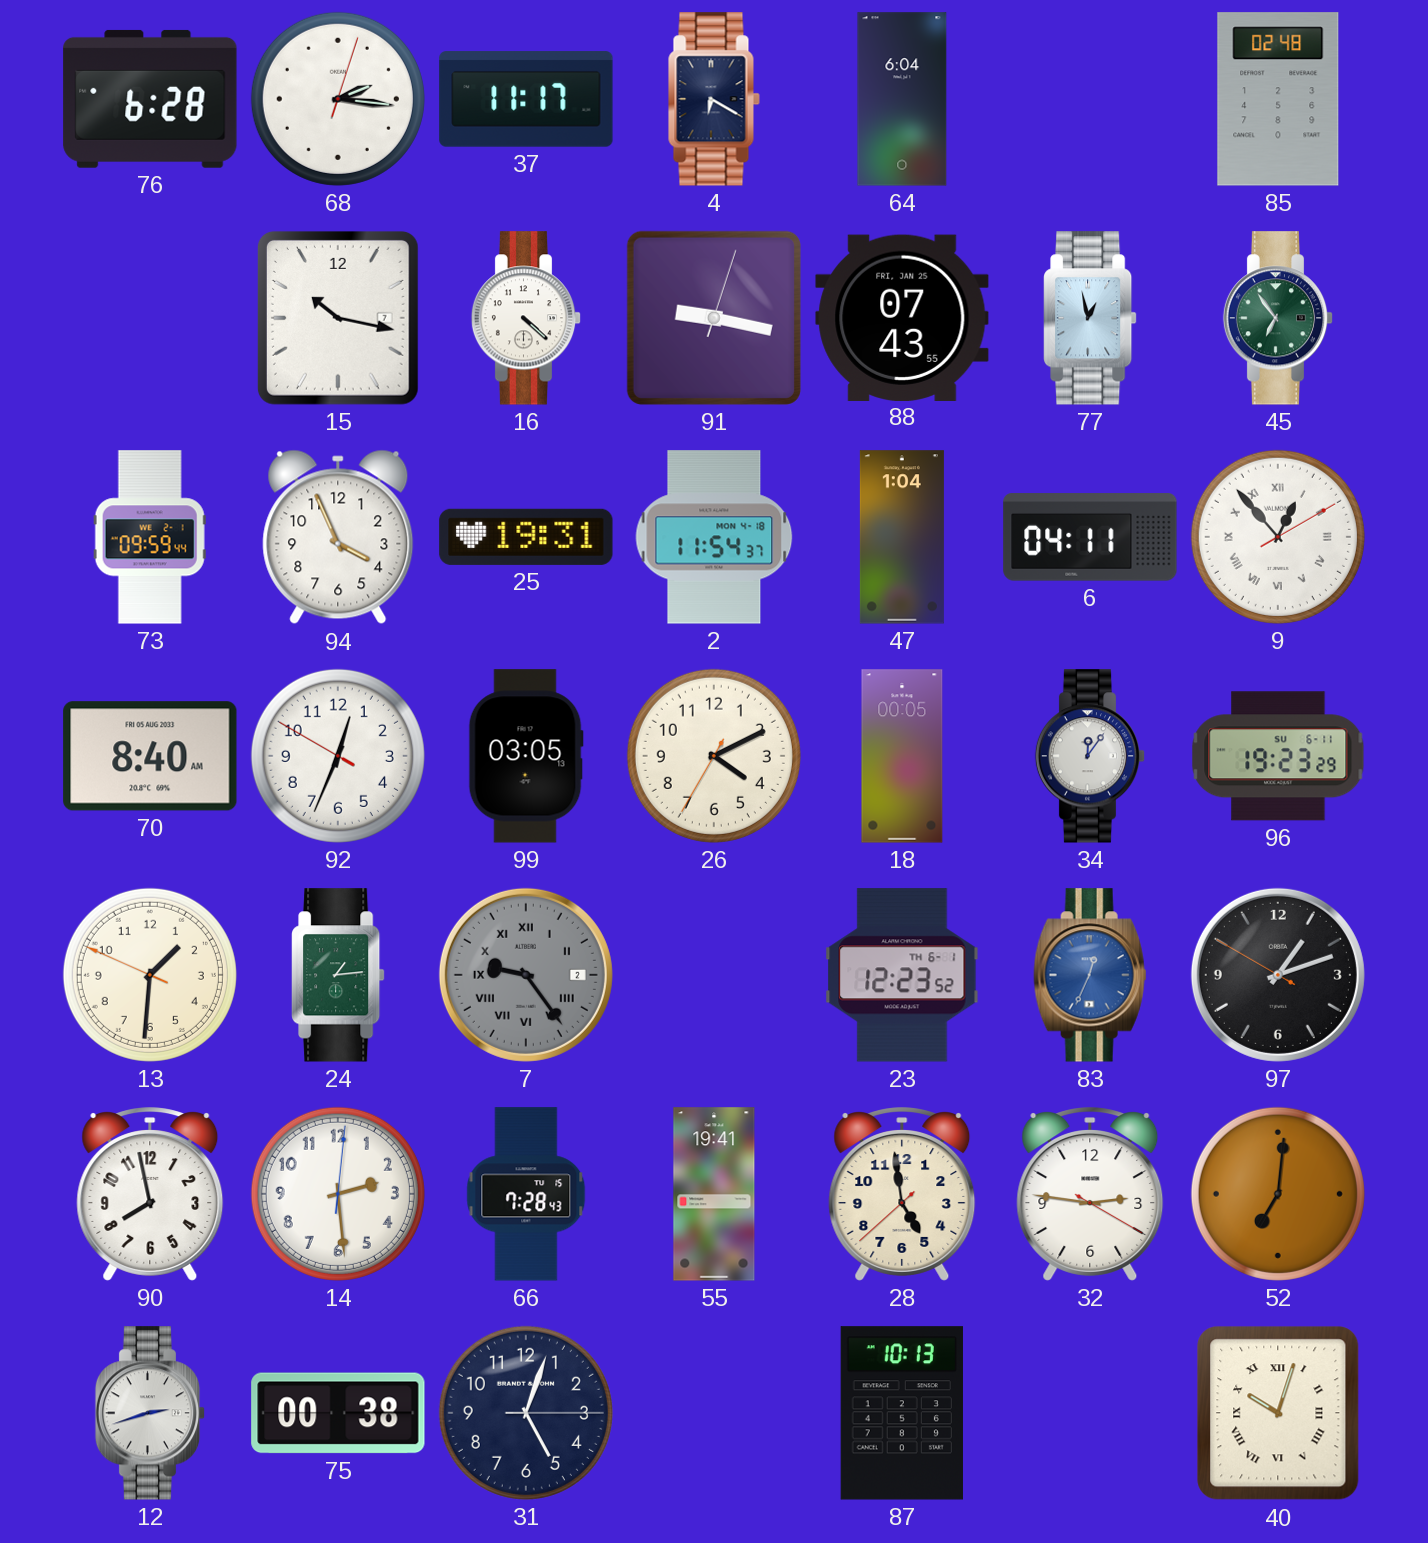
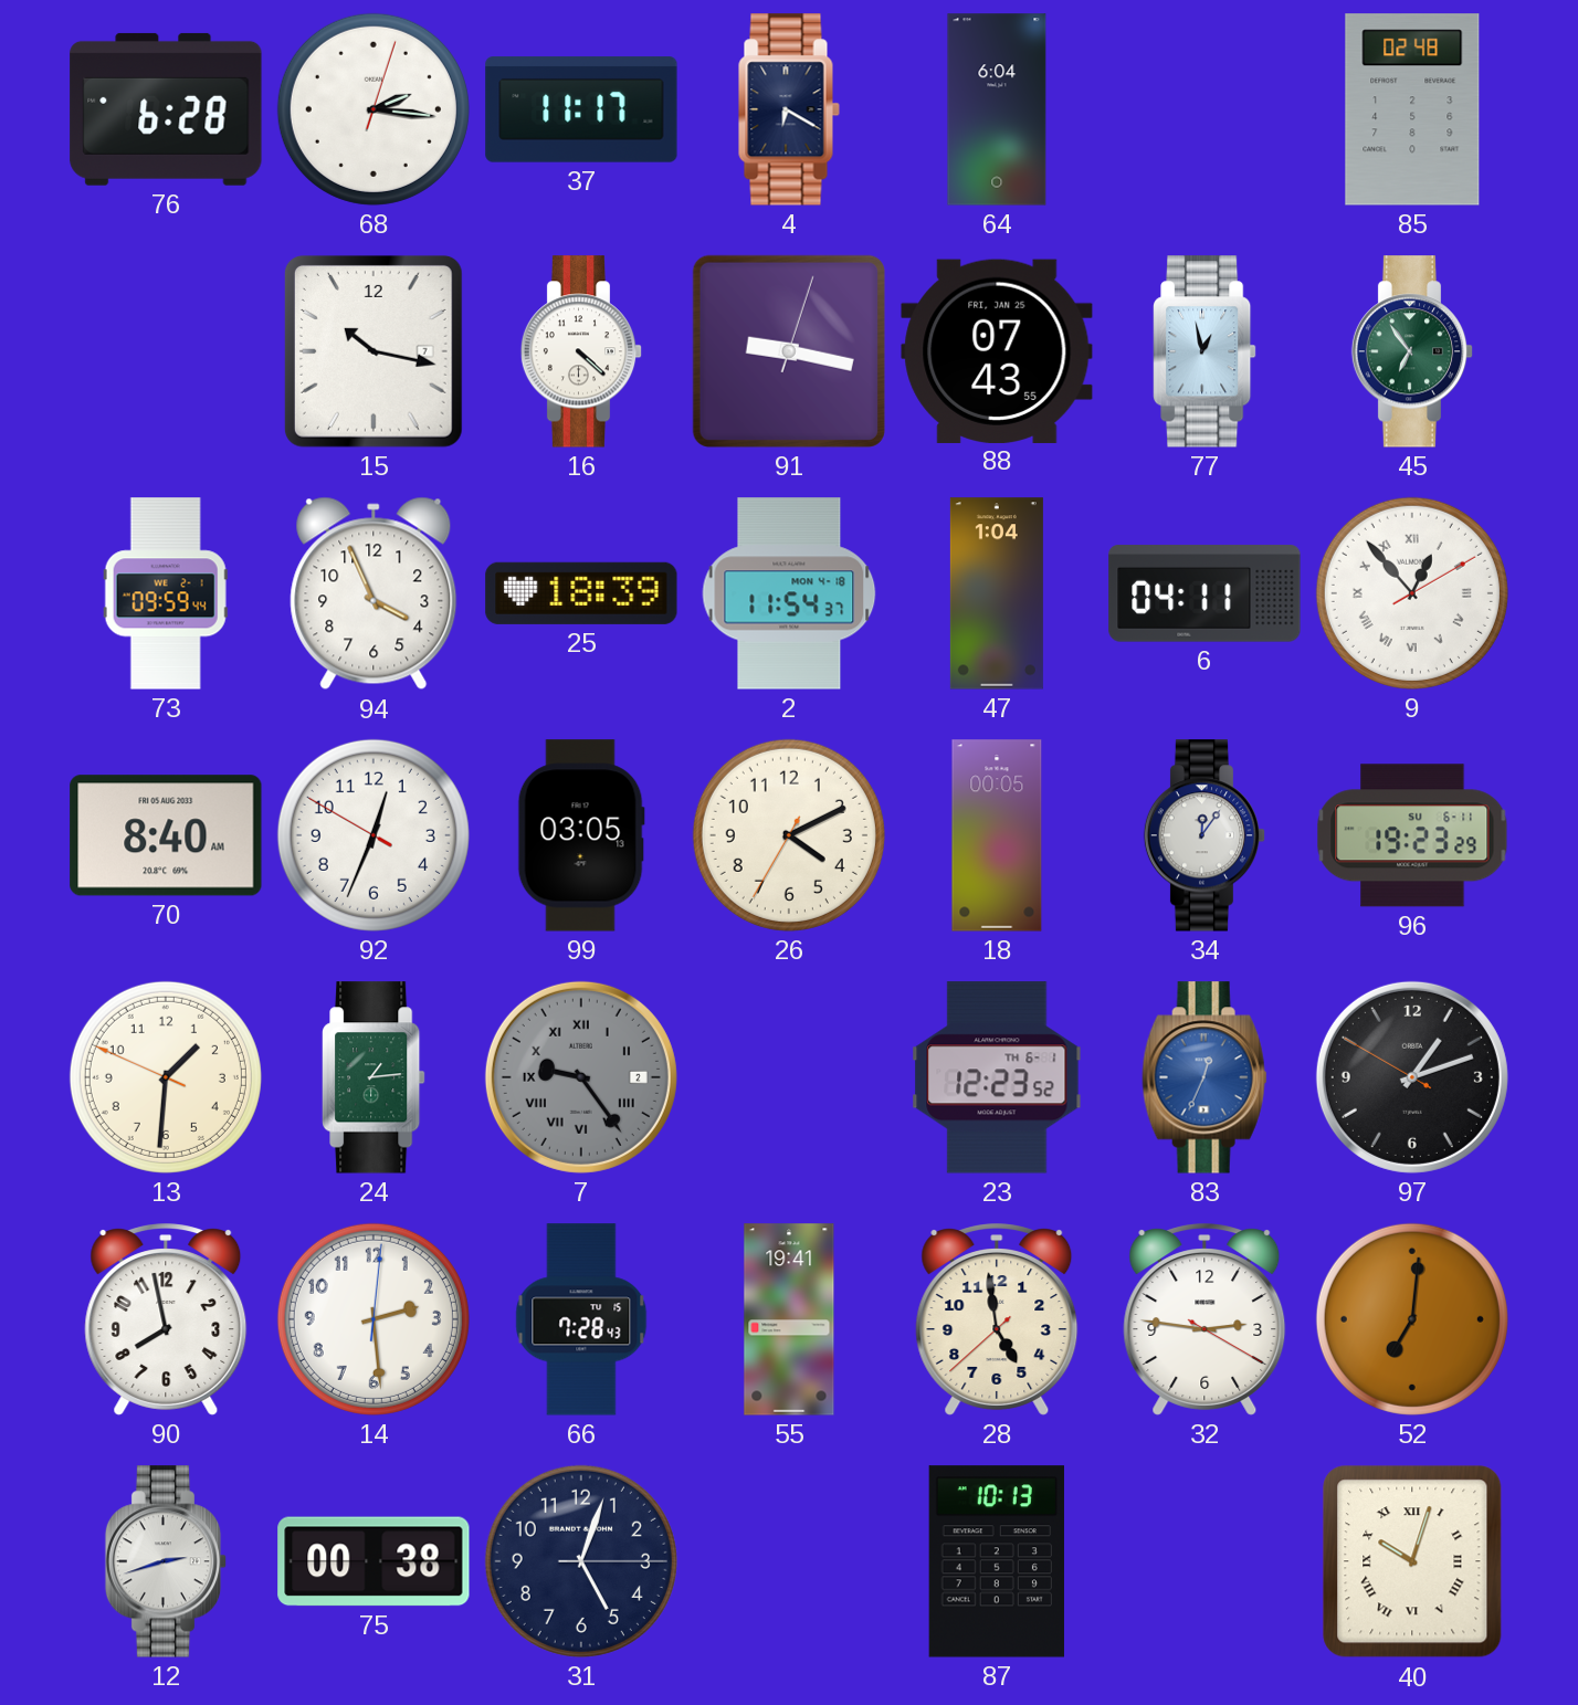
25: 19:31 -> 18:39 (581, 593)
